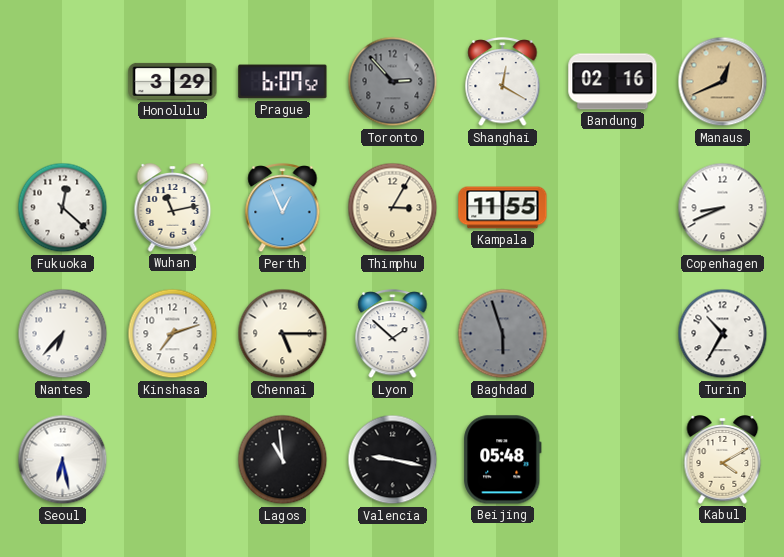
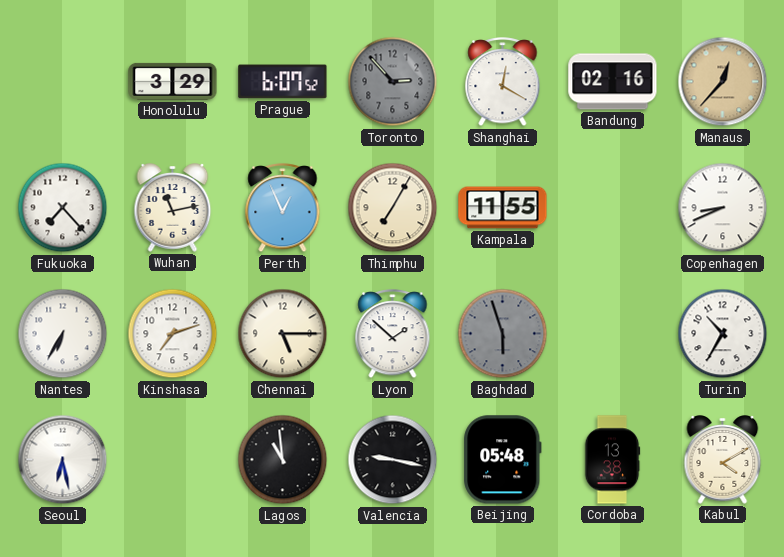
Manaus: 12:41 -> 12:37 (723, 82)
Fukuoka: 12:22 -> 7:23 (63, 208)
Thimphu: 3:05 -> 7:05 (393, 208)
Nantes: 6:37 -> 6:35 (63, 334)
Cordoba: none -> 13:38 (612, 460)
